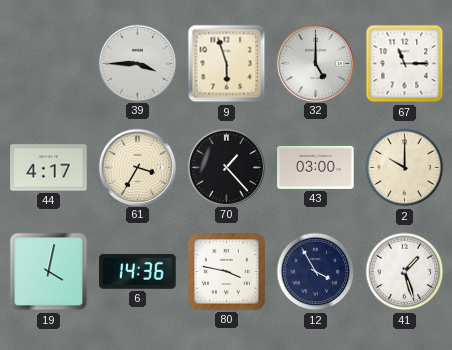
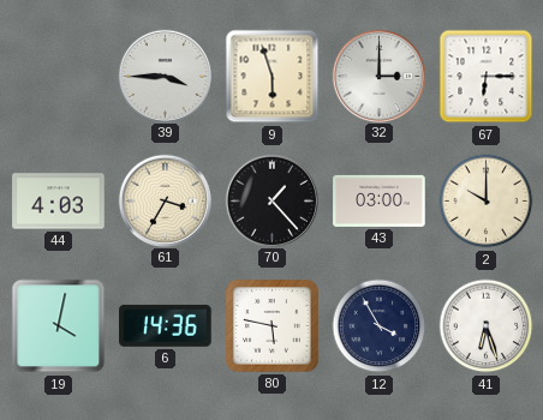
32: 5:00 -> 3:00 (378, 76)
67: 11:15 -> 6:15 (487, 77)
44: 4:17 -> 4:03 (59, 202)
80: 3:47 -> 5:47 (273, 326)
41: 1:27 -> 6:27 (487, 326)
